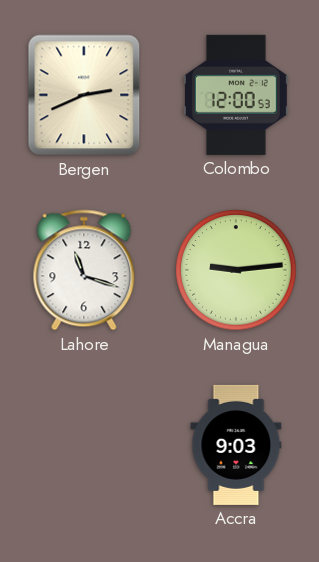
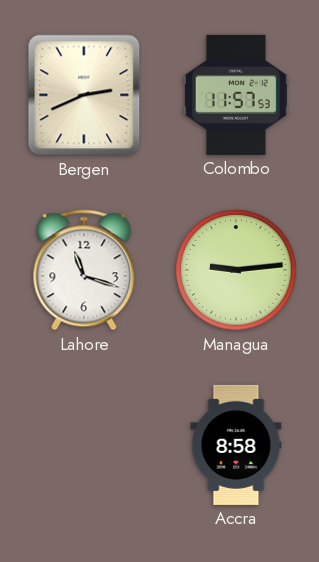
Colombo: 12:00 -> 11:57 (236, 95)
Accra: 9:03 -> 8:58 (236, 445)
